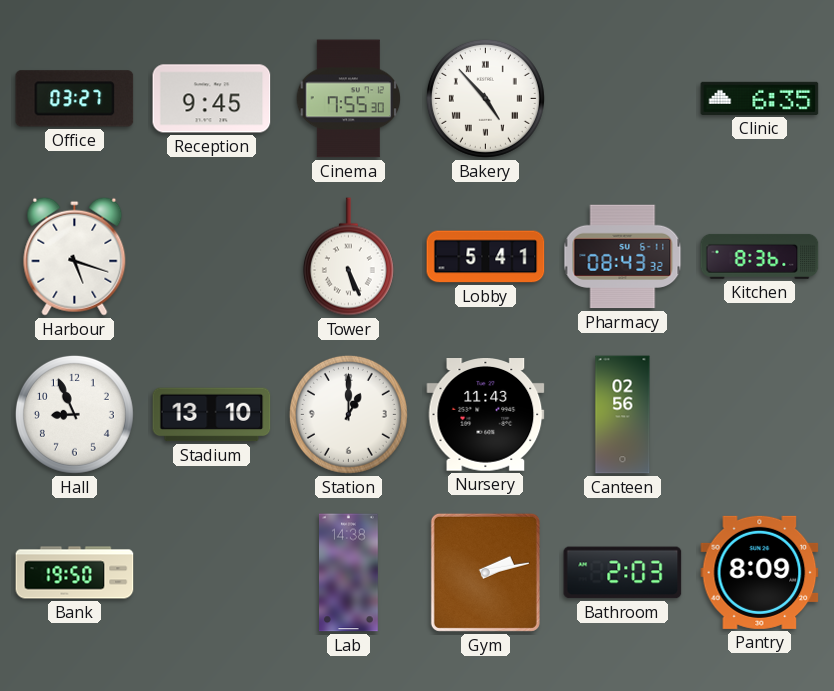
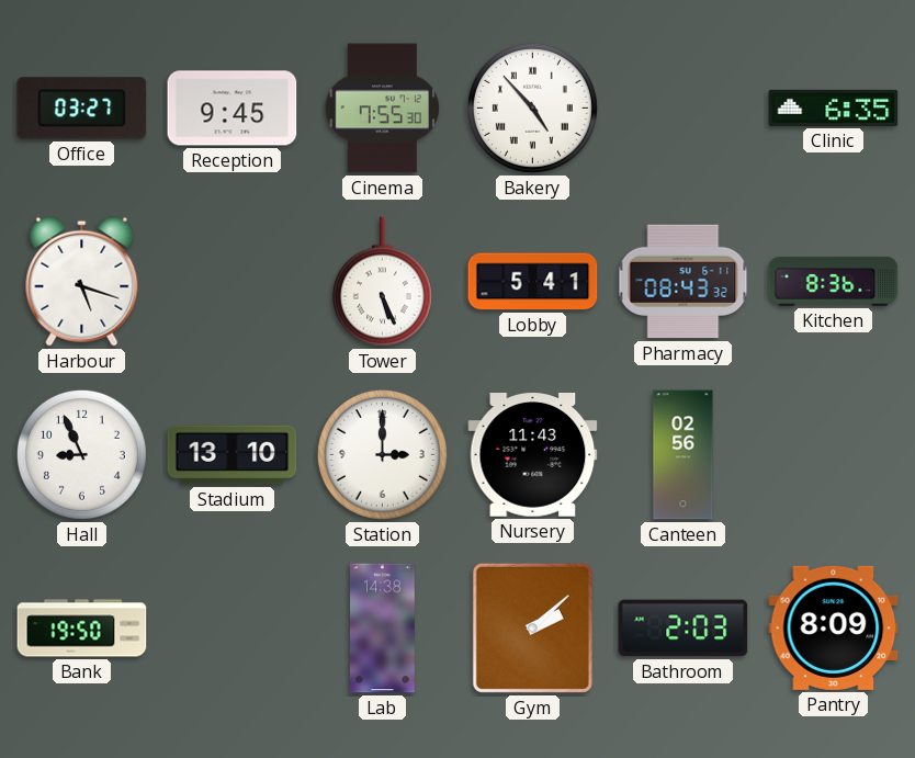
Station: 1:00 -> 3:00 (382, 454)
Gym: 2:13 -> 2:08 (532, 627)
